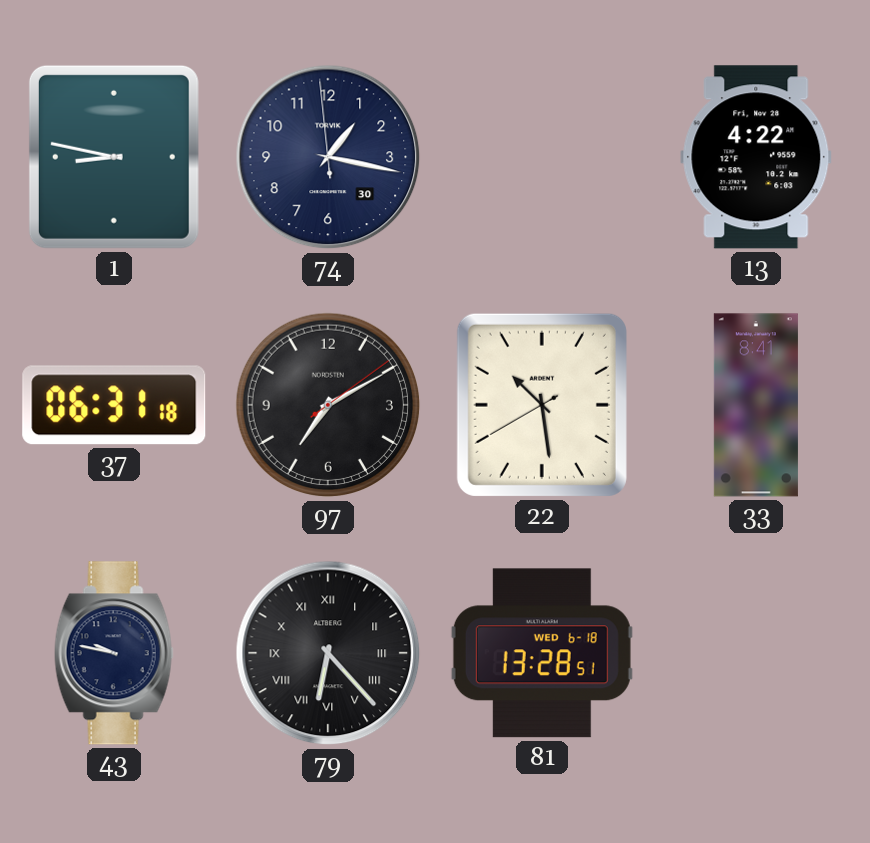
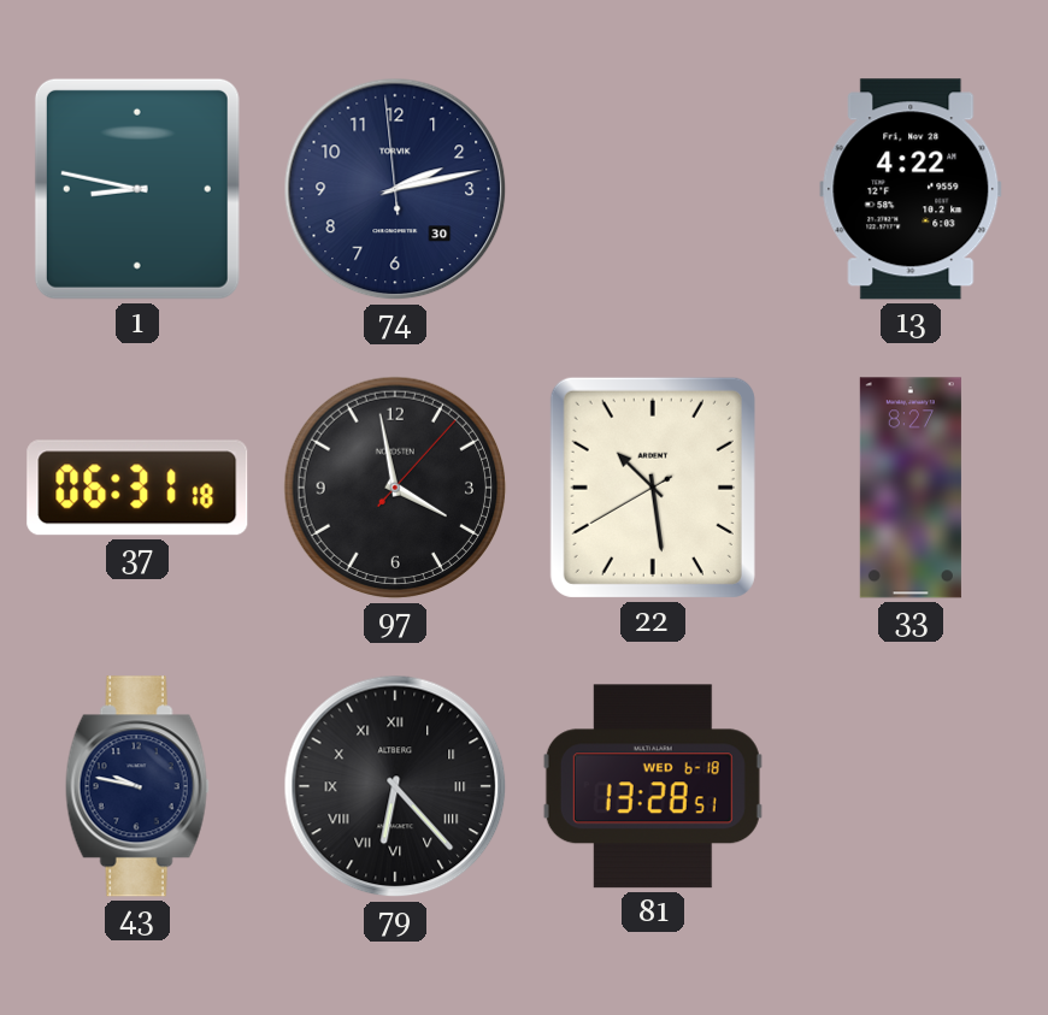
74: 1:16 -> 2:12 (395, 189)
97: 7:10 -> 3:58 (395, 488)
33: 8:41 -> 8:27 (911, 488)
